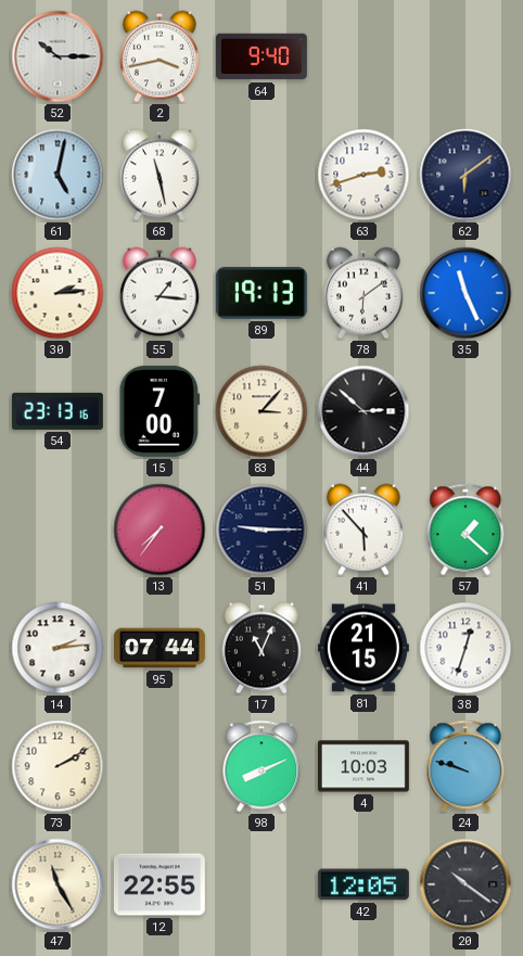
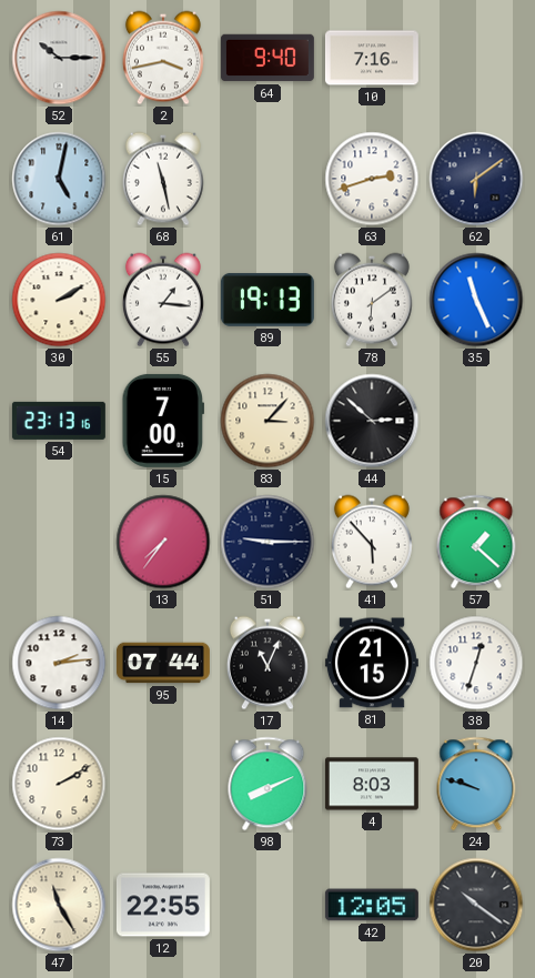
10: none -> 7:16 (372, 58)
30: 2:14 -> 2:10 (59, 300)
4: 10:03 -> 8:03 (372, 784)
